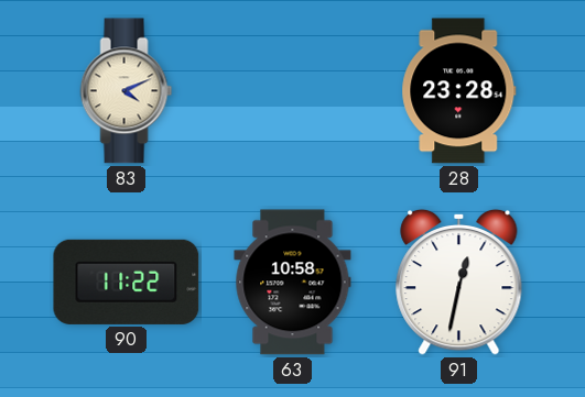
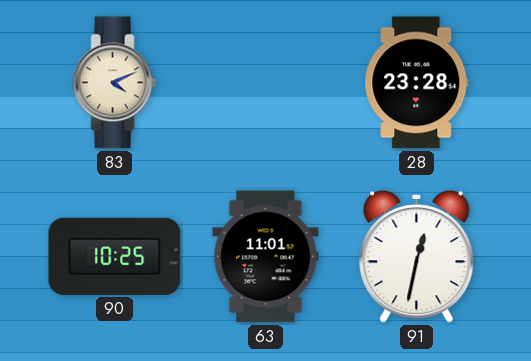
90: 11:22 -> 10:25 (115, 256)
63: 10:58 -> 11:01 (266, 257)
